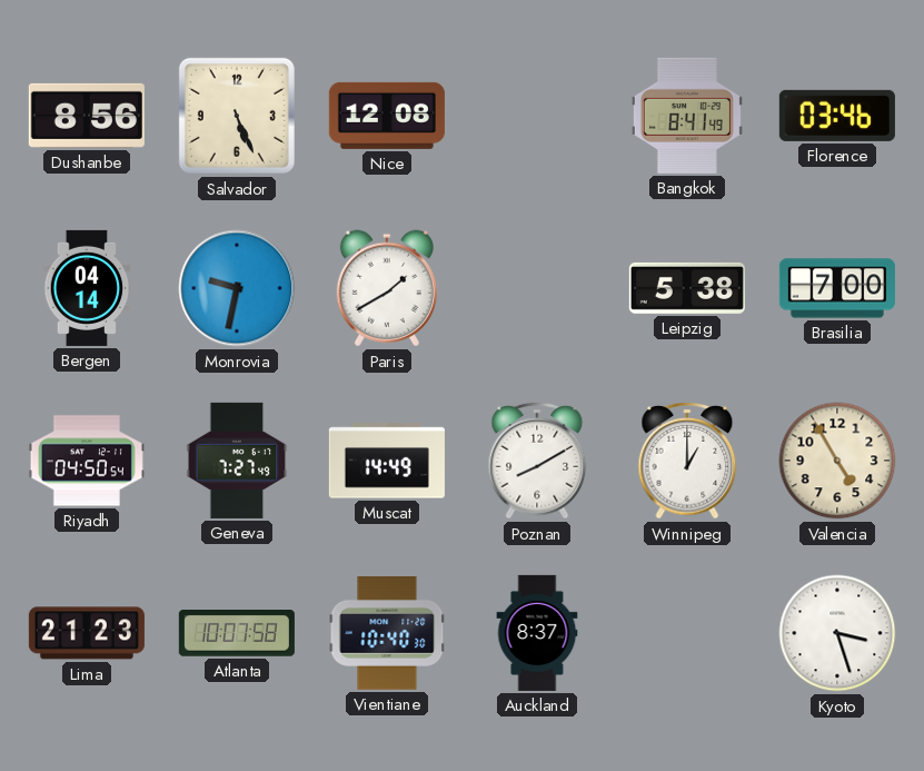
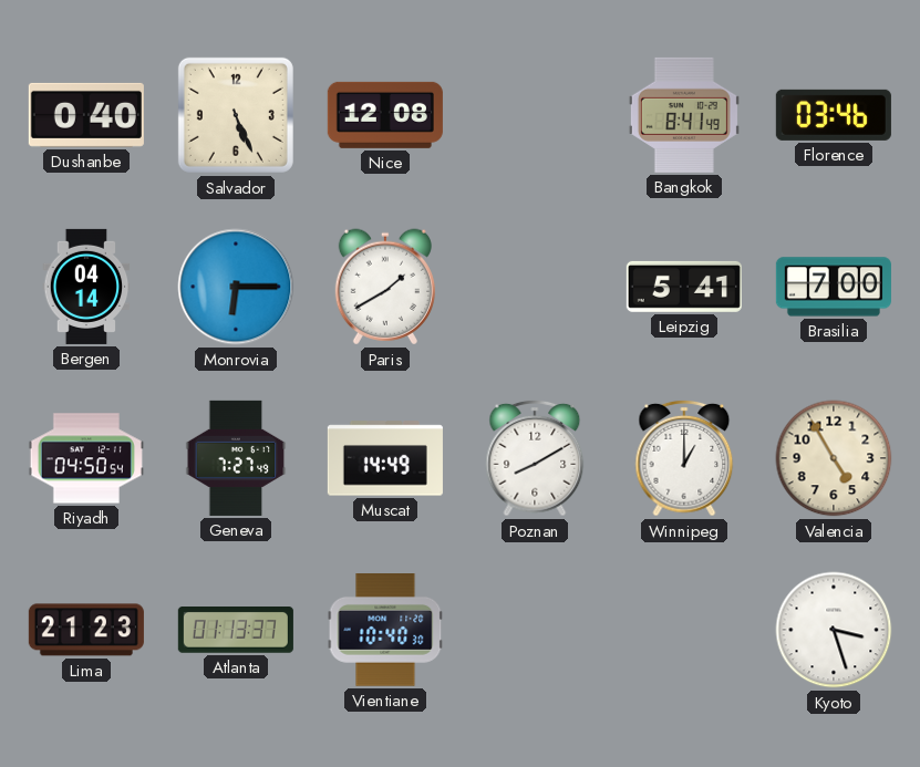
Dushanbe: 8:56 -> 0:40 (86, 115)
Monrovia: 9:32 -> 6:15 (236, 287)
Leipzig: 5:38 -> 5:41 (684, 287)
Atlanta: 10:07 -> 01:13 (236, 631)
Auckland: 8:37 -> none (537, 633)
